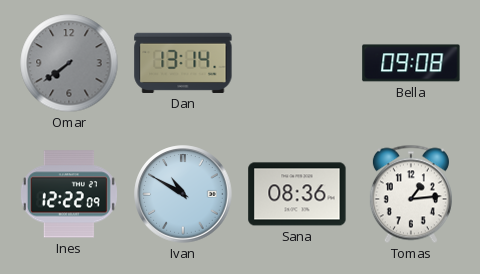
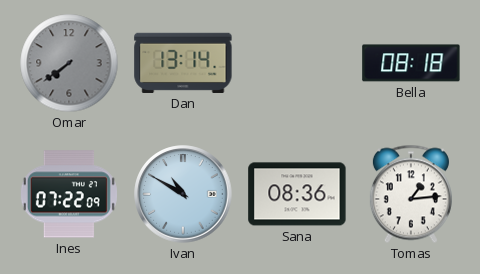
Bella: 09:08 -> 08:18 (411, 63)
Ines: 12:22 -> 07:22 (69, 194)
